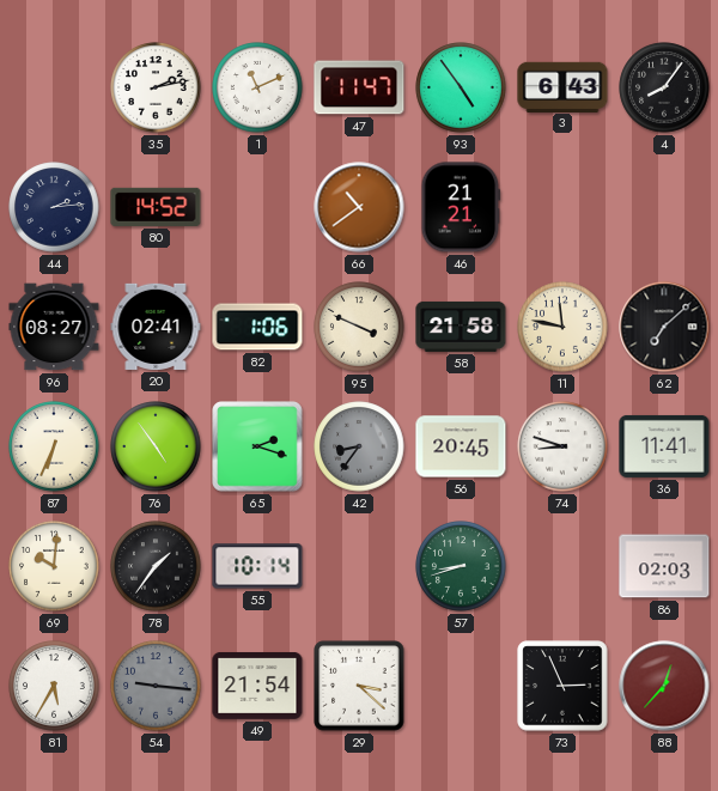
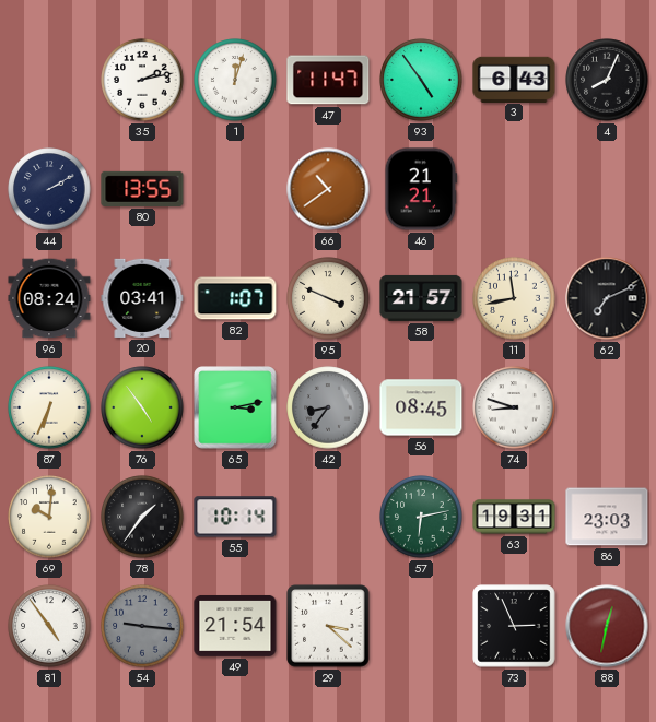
1: 11:11 -> 12:03 (235, 80)
4: 8:06 -> 8:04 (607, 80)
44: 2:14 -> 2:10 (49, 189)
80: 14:52 -> 13:55 (142, 189)
96: 08:27 -> 08:24 (49, 298)
20: 02:41 -> 03:41 (142, 298)
82: 1:06 -> 1:07 (235, 298)
58: 21:58 -> 21:57 (421, 298)
11: 11:47 -> 11:43 (514, 298)
62: 7:08 -> 7:11 (607, 298)
65: 2:18 -> 3:13 (235, 407)
56: 20:45 -> 08:45 (421, 407)
36: 11:41 -> none (664, 446)
57: 8:42 -> 6:13 (421, 517)
63: none -> 19:31 (514, 517)
86: 02:03 -> 23:03 (607, 517)
81: 5:35 -> 4:54 (49, 626)
88: 12:37 -> 12:32 (607, 626)
